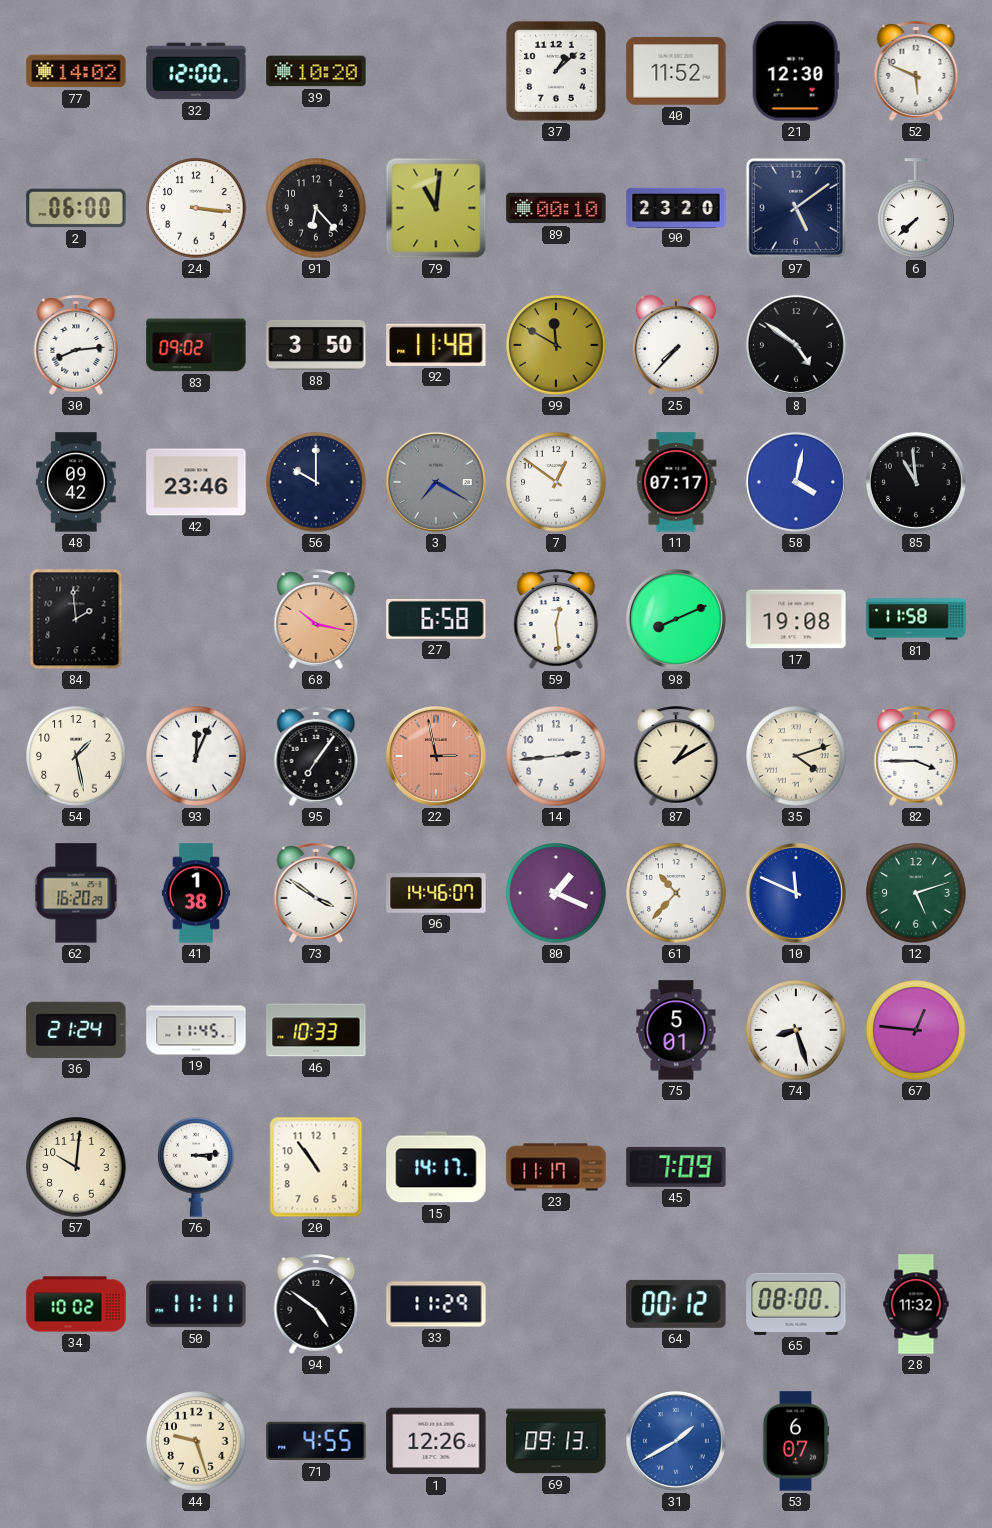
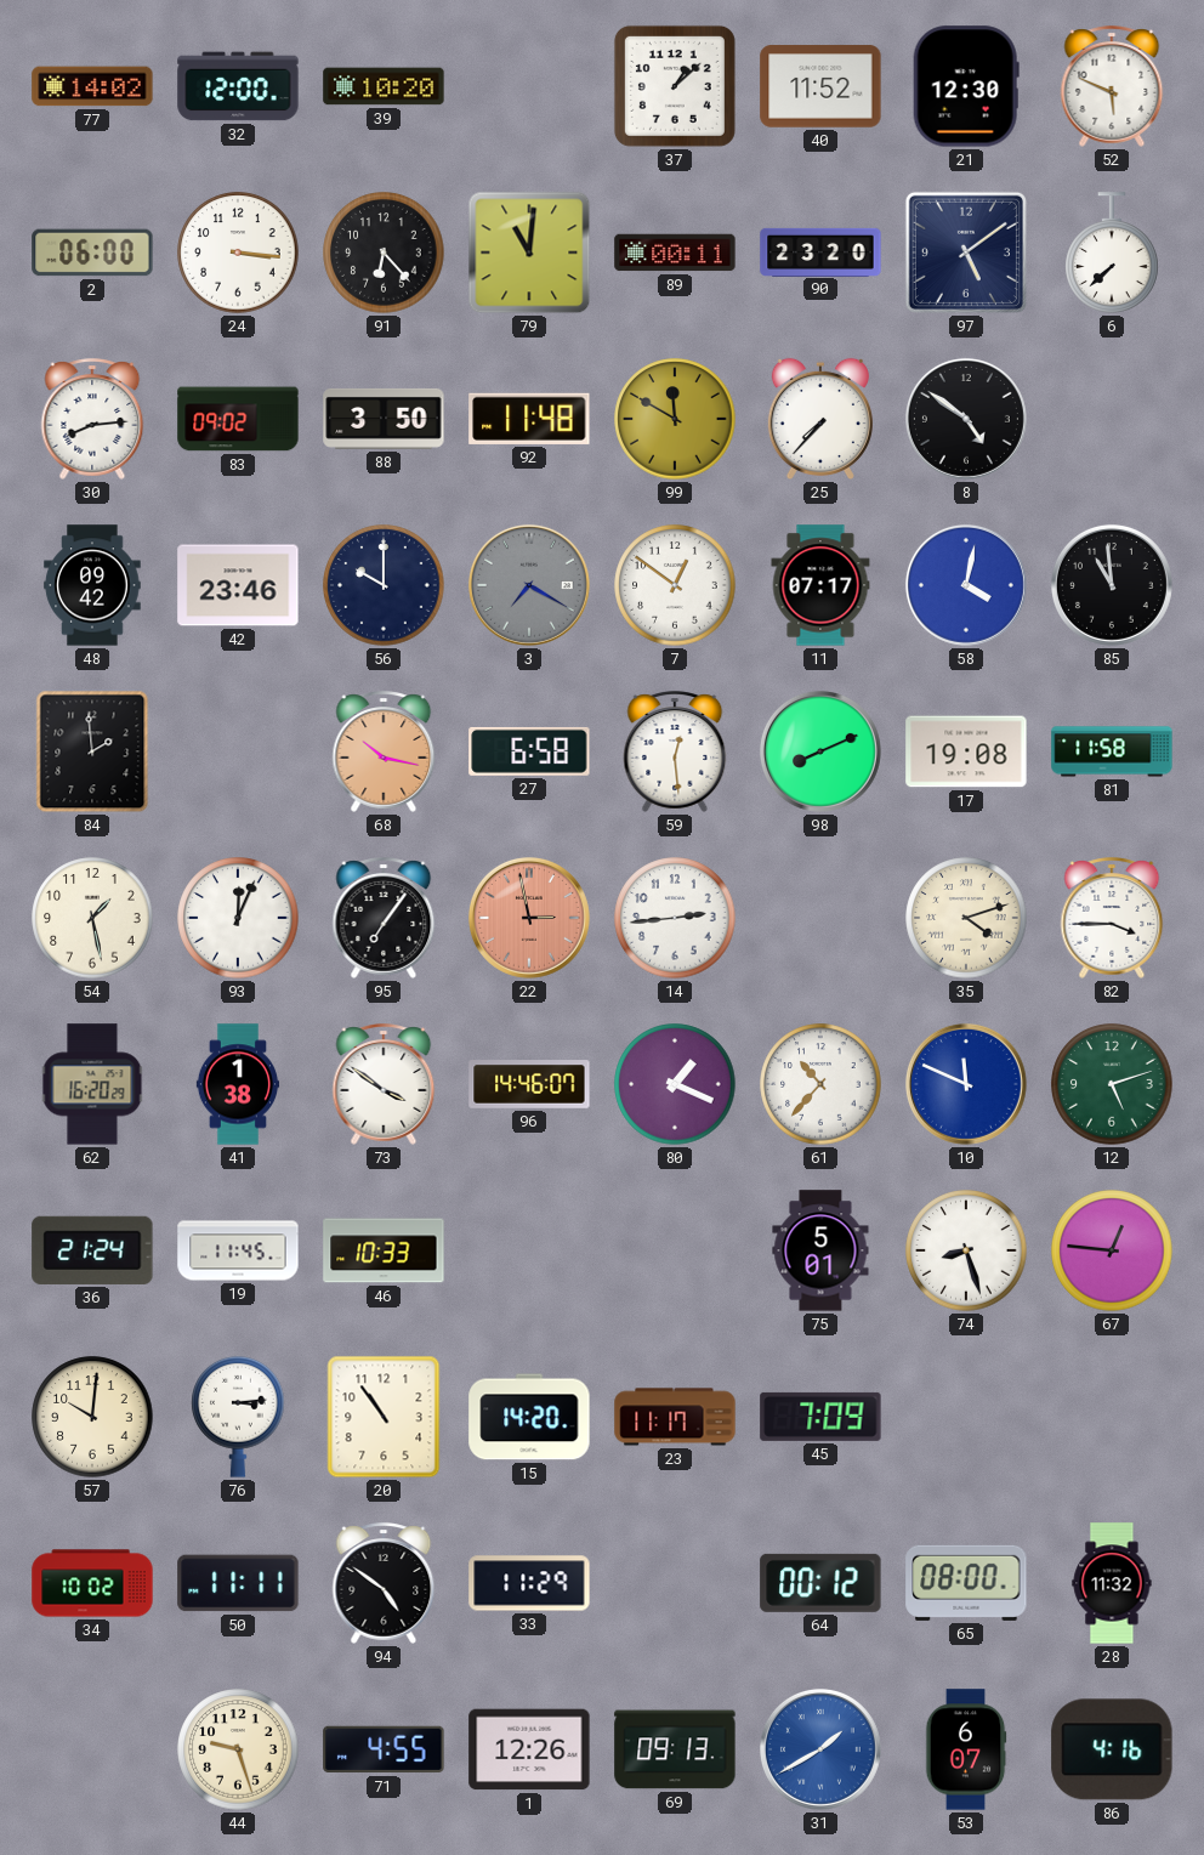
89: 00:10 -> 00:11 (675, 253)
87: 1:10 -> none (676, 756)
15: 14:17 -> 14:20 (529, 1417)
86: none -> 4:16 (1112, 1749)
